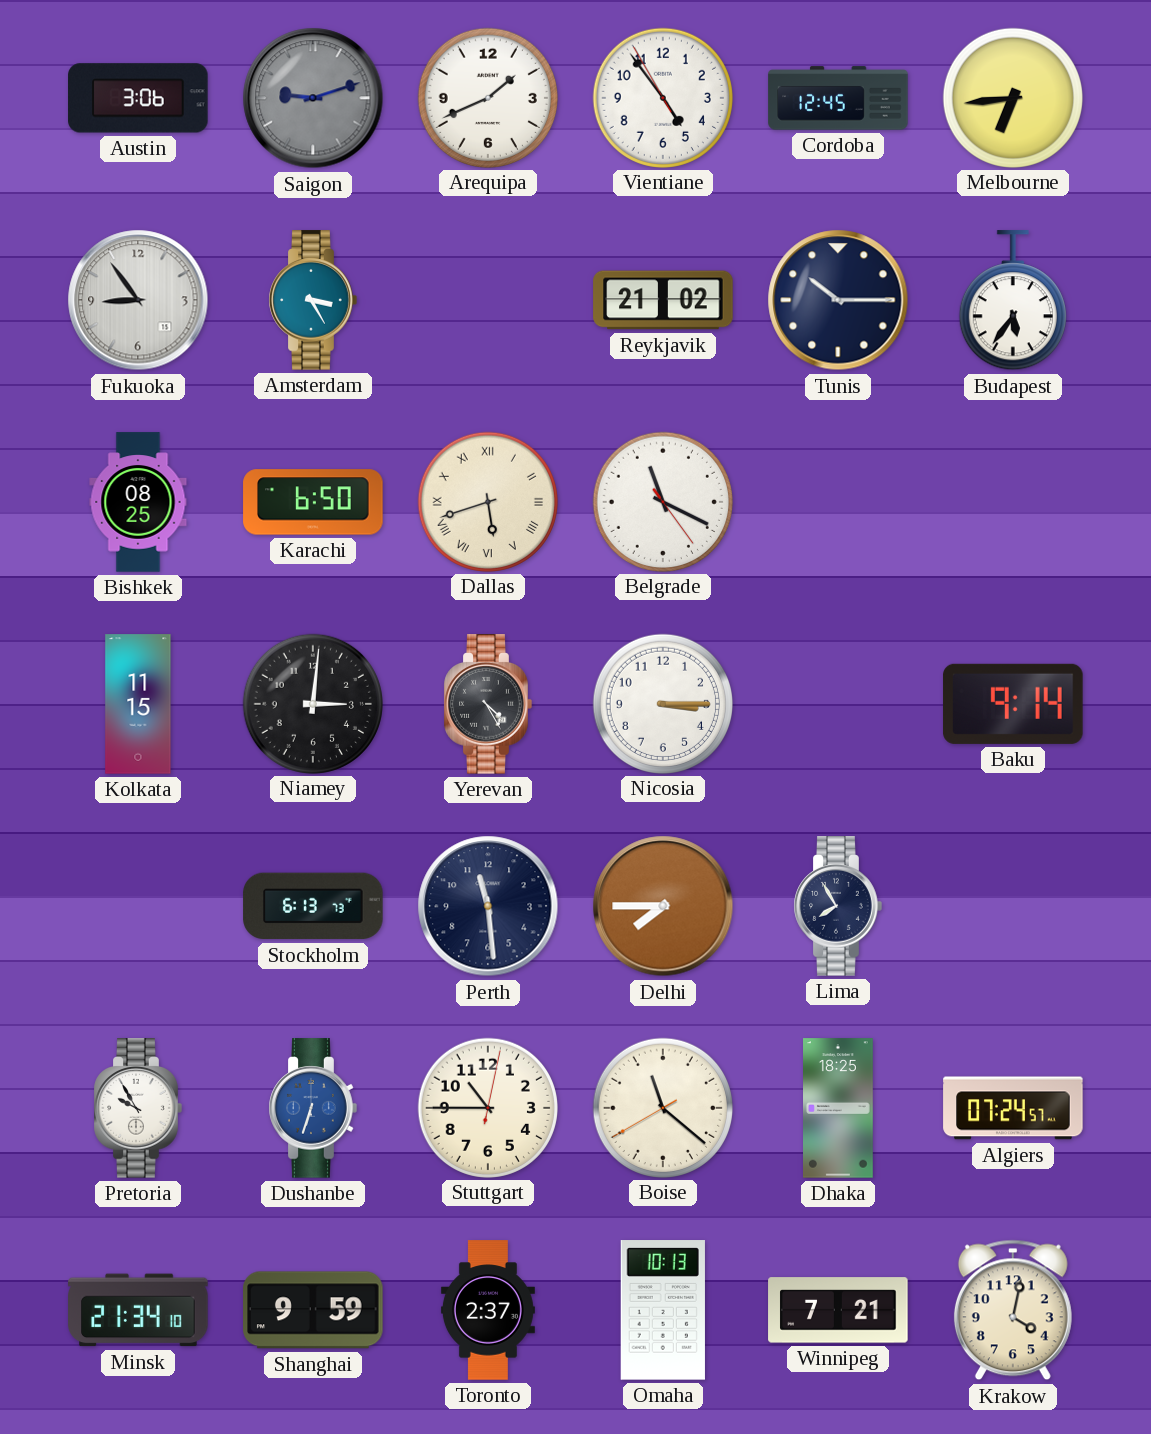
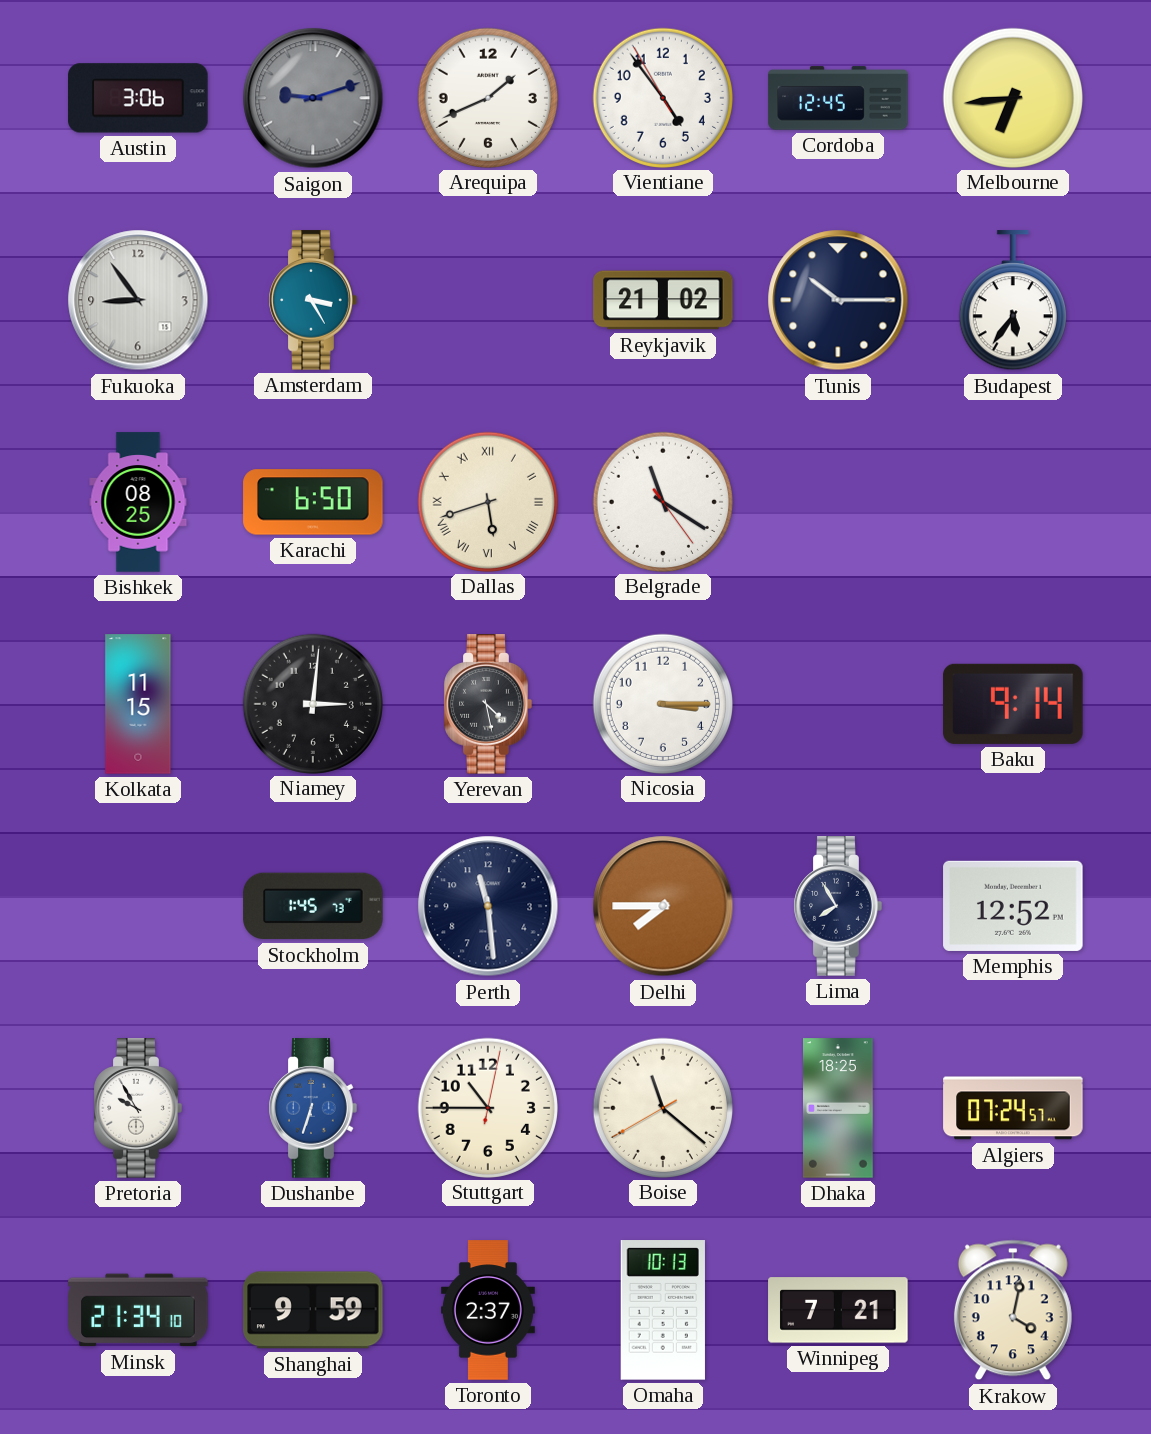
Belgrade: 11:19 -> 11:20 (662, 501)
Yerevan: 4:25 -> 4:28 (488, 704)
Stockholm: 6:13 -> 1:45 (313, 906)
Memphis: none -> 12:52 (1013, 906)
